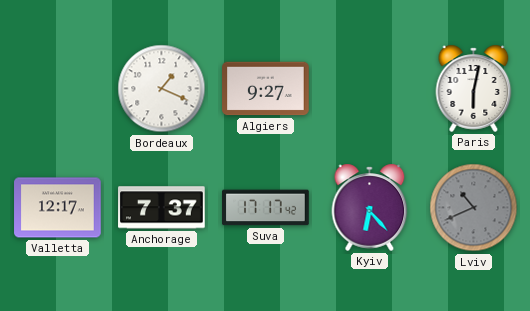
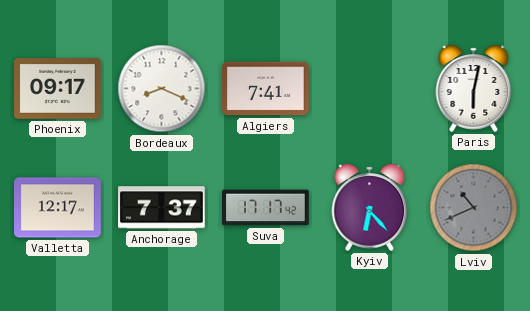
Phoenix: none -> 09:17 (58, 89)
Bordeaux: 1:19 -> 8:19 (162, 89)
Algiers: 9:27 -> 7:41 (266, 89)
